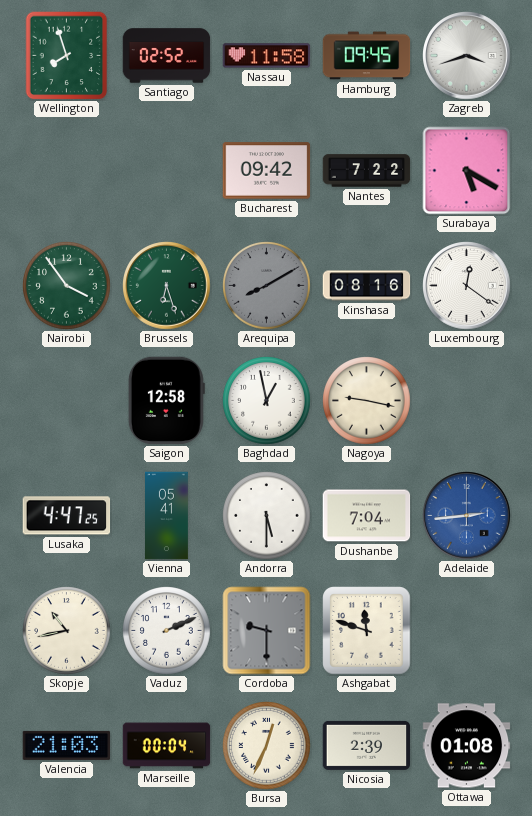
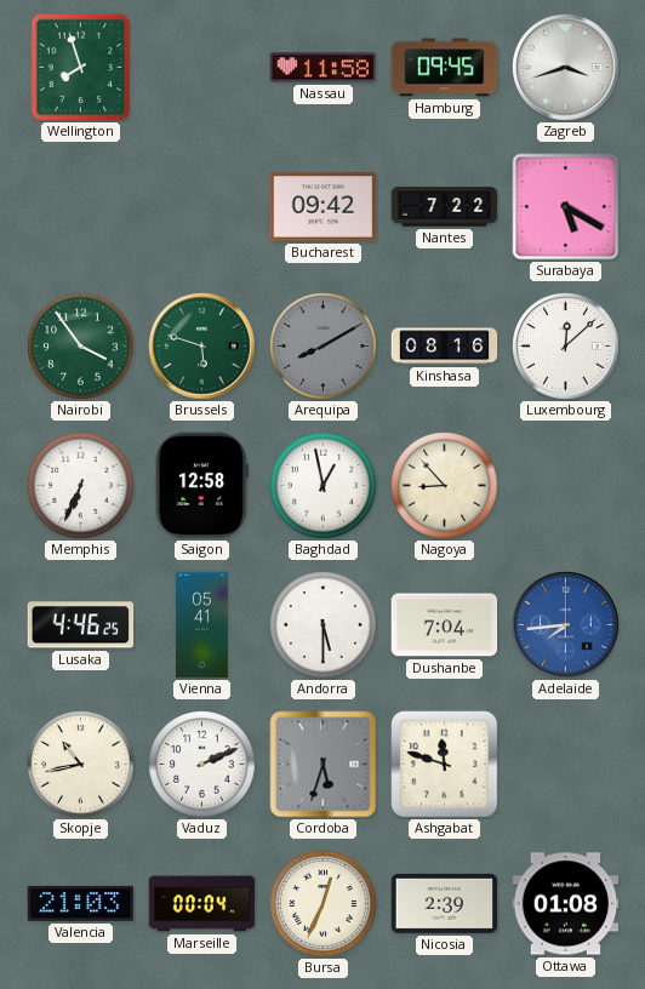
Santiago: 02:52 -> none (167, 56)
Brussels: 6:27 -> 5:48 (202, 347)
Luxembourg: 12:21 -> 12:08 (566, 347)
Memphis: none -> 6:34 (81, 486)
Nagoya: 9:17 -> 8:53 (445, 486)
Lusaka: 4:47 -> 4:46 (81, 625)
Adelaide: 2:44 -> 7:44 (566, 625)
Cordoba: 9:30 -> 5:33 (324, 765)
